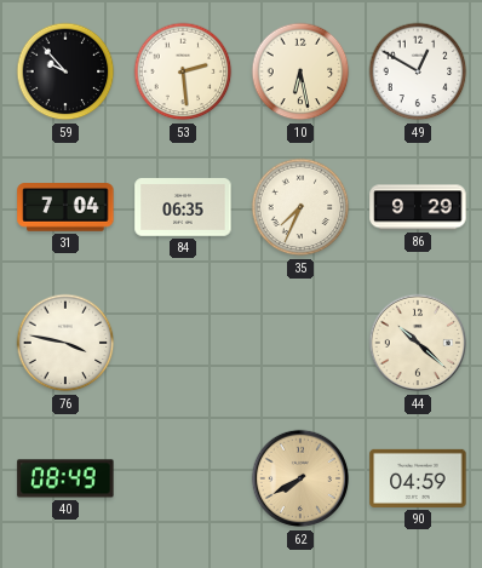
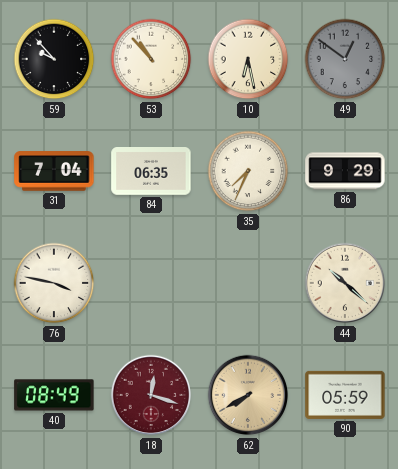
53: 2:29 -> 10:53 (151, 59)
49: 12:50 -> 12:51 (345, 59)
49 dial: white -> grey (345, 59)
18: none -> 12:18 (151, 395)
90: 04:59 -> 05:59 (345, 395)
